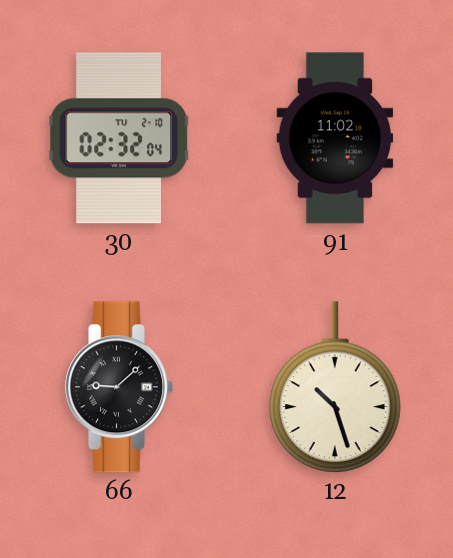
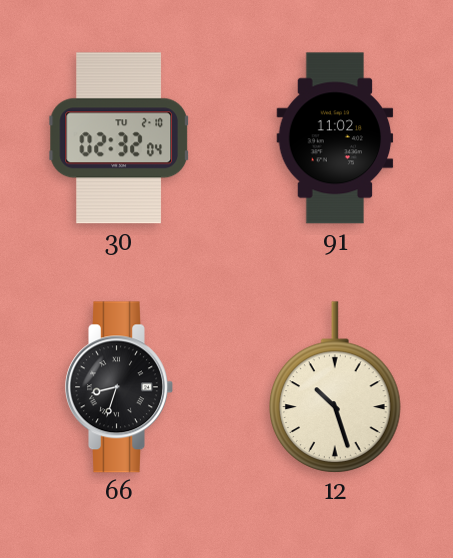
66: 9:08 -> 8:33 (119, 387)
